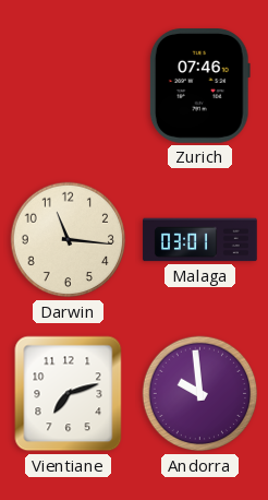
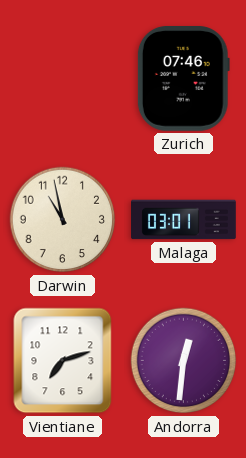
Darwin: 11:16 -> 10:58 (63, 220)
Andorra: 9:59 -> 12:31 (184, 361)
